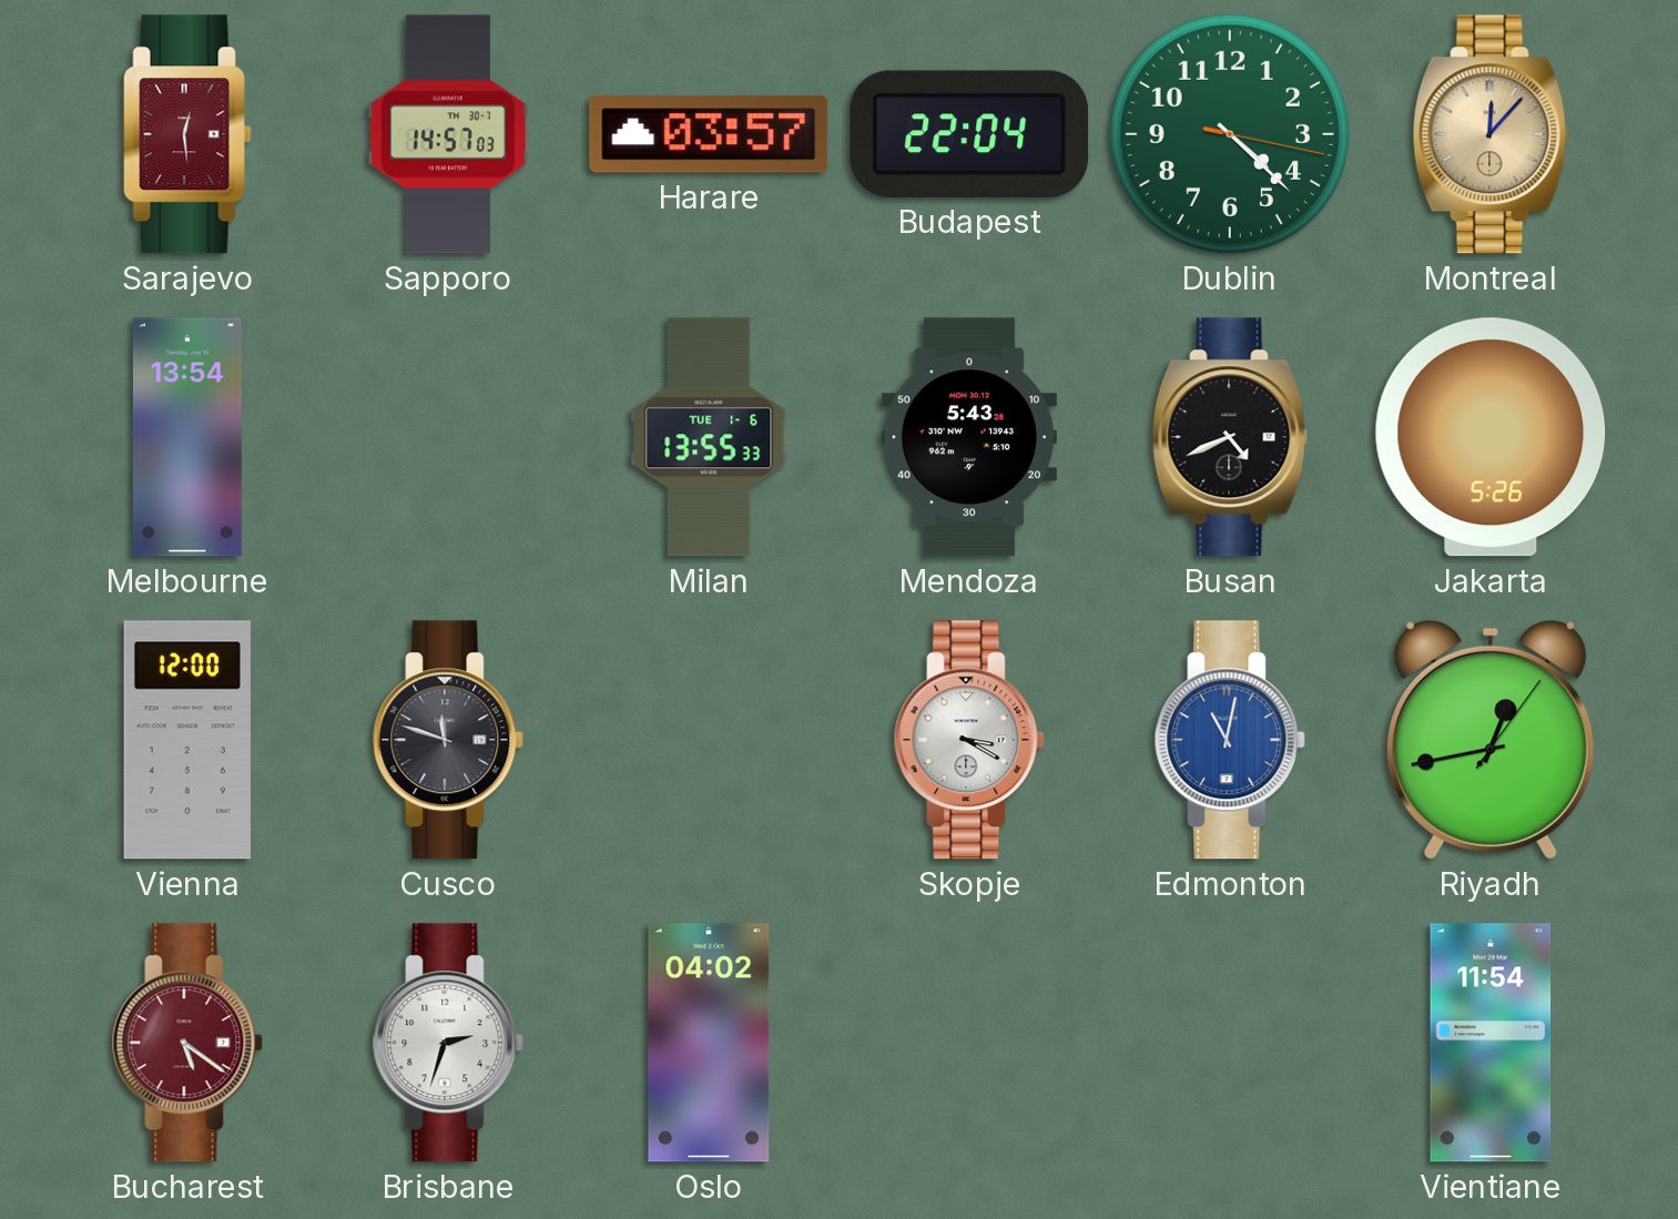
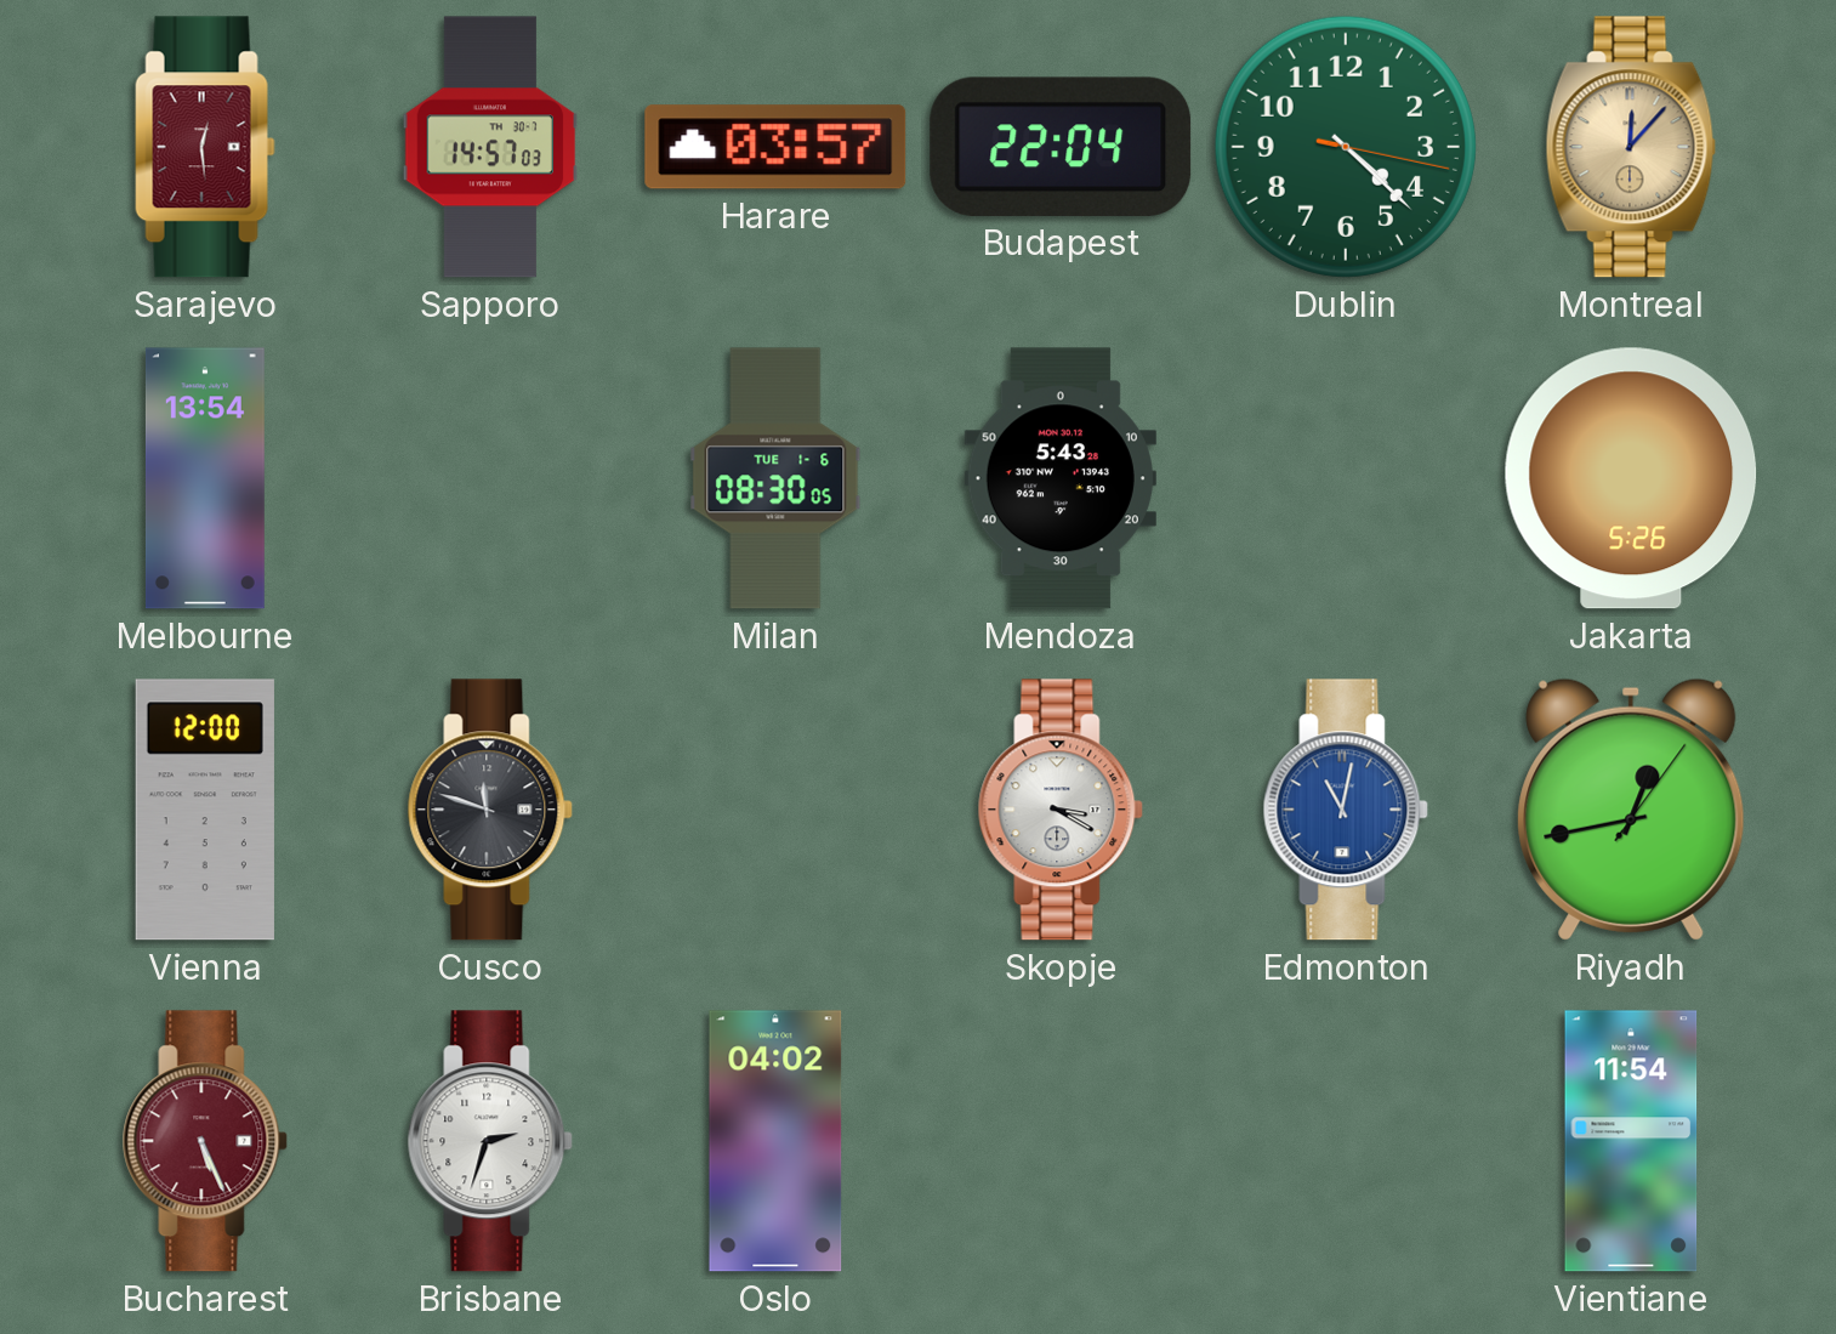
Milan: 13:55 -> 08:30 (775, 478)
Busan: 4:41 -> none (1230, 437)
Bucharest: 5:21 -> 5:26 (205, 1141)
